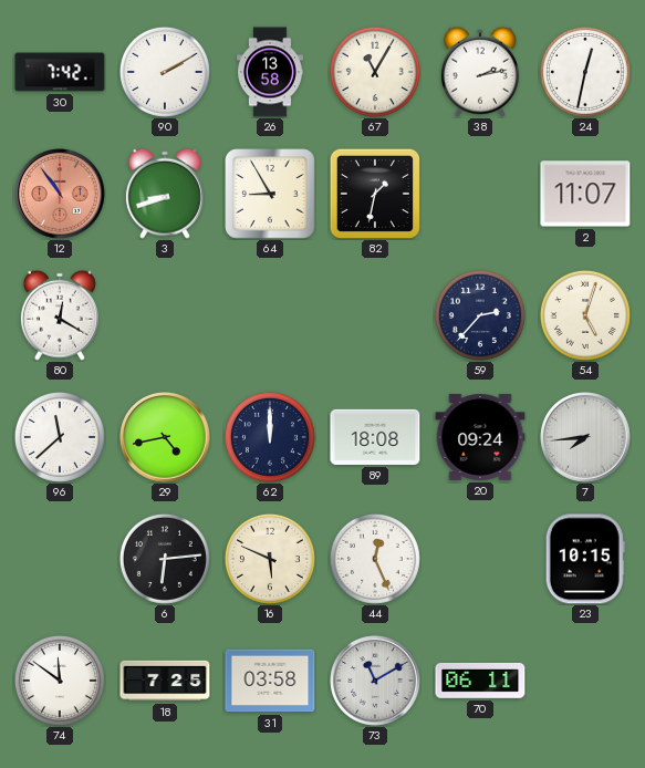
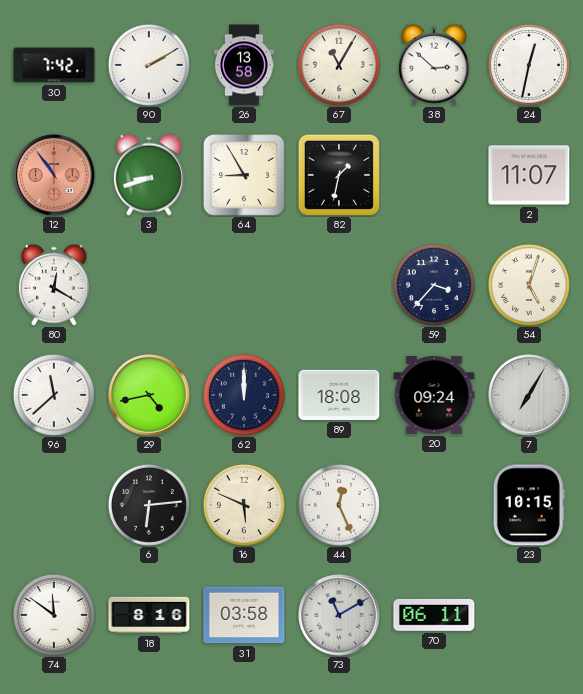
38: 2:13 -> 2:52 (434, 65)
59: 2:37 -> 3:37 (434, 285)
7: 7:44 -> 7:05 (529, 395)
18: 7:25 -> 8:16 (149, 615)
